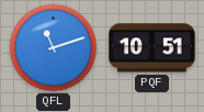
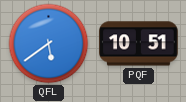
QFL: 11:12 -> 5:39 (49, 44)
